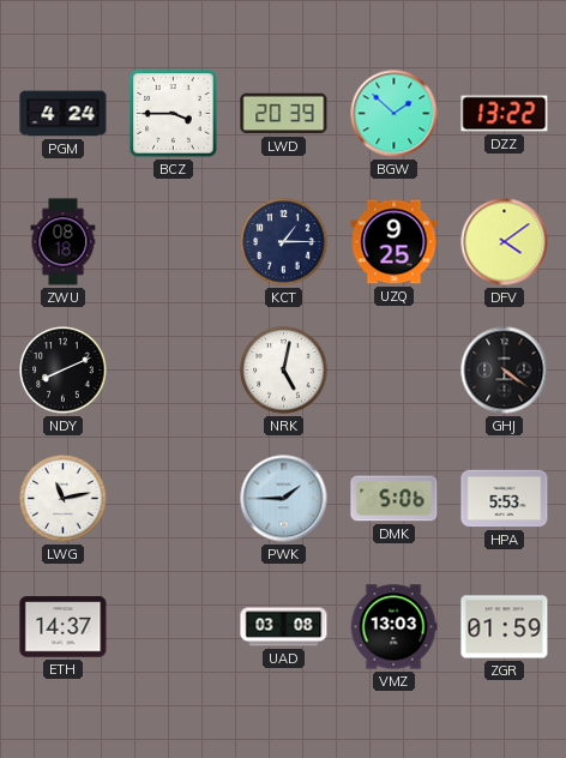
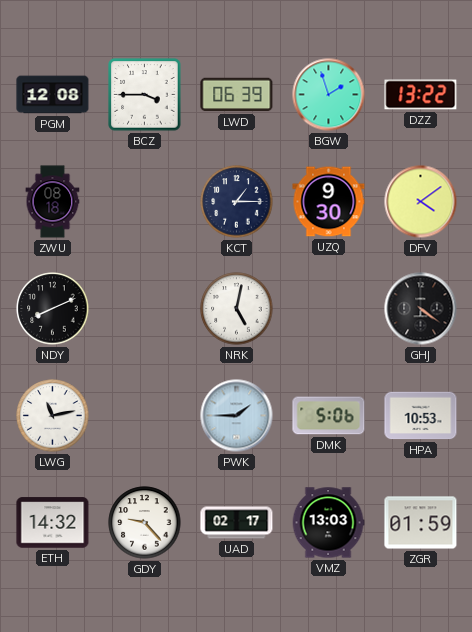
PGM: 4:24 -> 12:08 (53, 95)
LWD: 20:39 -> 06:39 (237, 95)
BGW: 1:52 -> 1:57 (329, 95)
UZQ: 9:25 -> 9:30 (329, 202)
HPA: 5:53 -> 10:53 (421, 416)
ETH: 14:37 -> 14:32 (53, 523)
GDY: none -> 9:23 (145, 523)
UAD: 03:08 -> 02:17 (237, 523)
